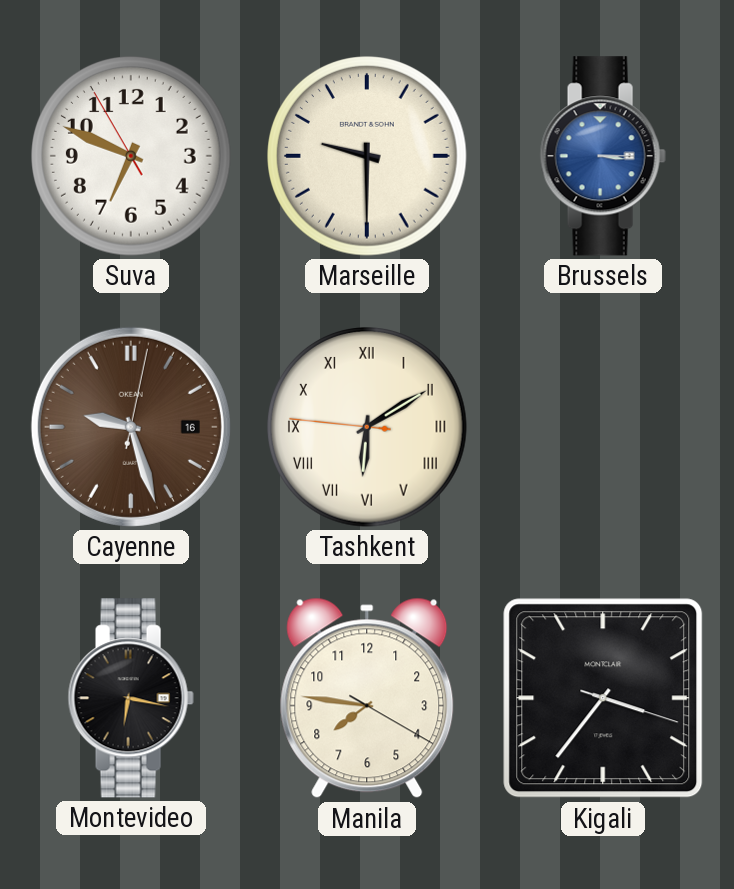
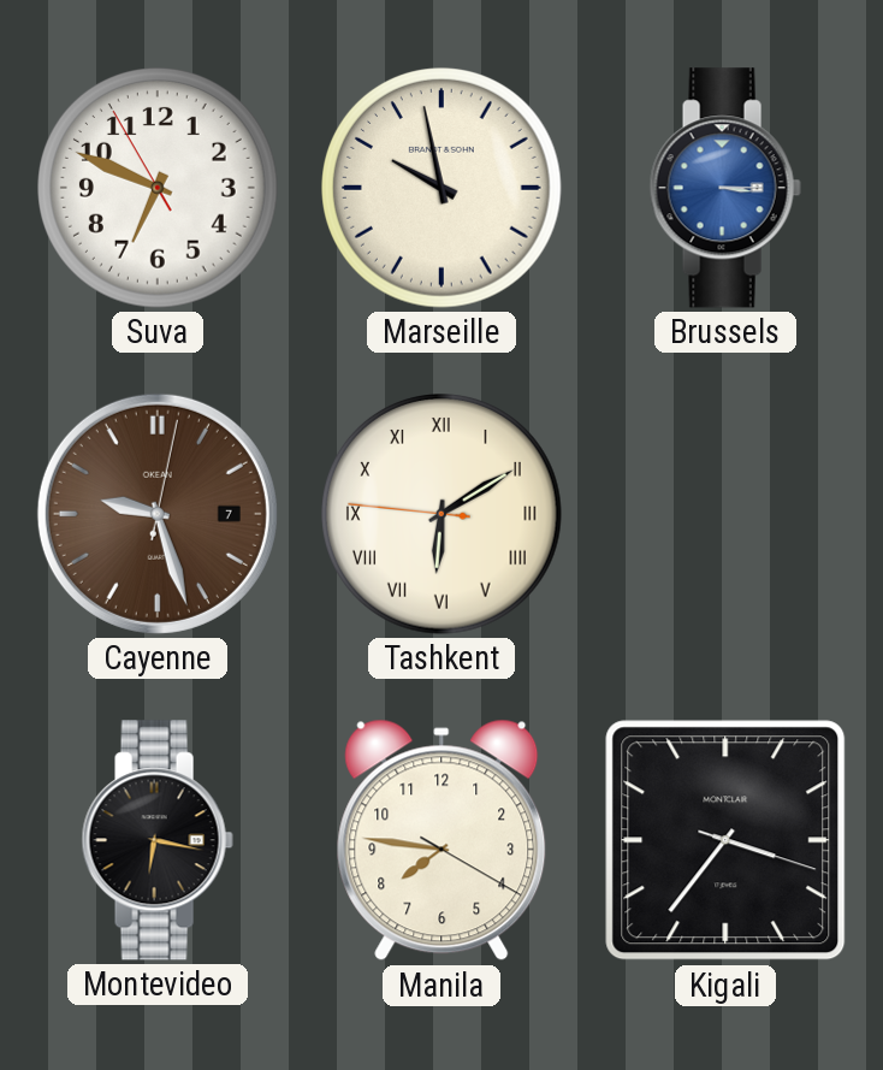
Marseille: 9:30 -> 9:58 (443, 189)
Cayenne date: 16 -> 7 (158, 514)
